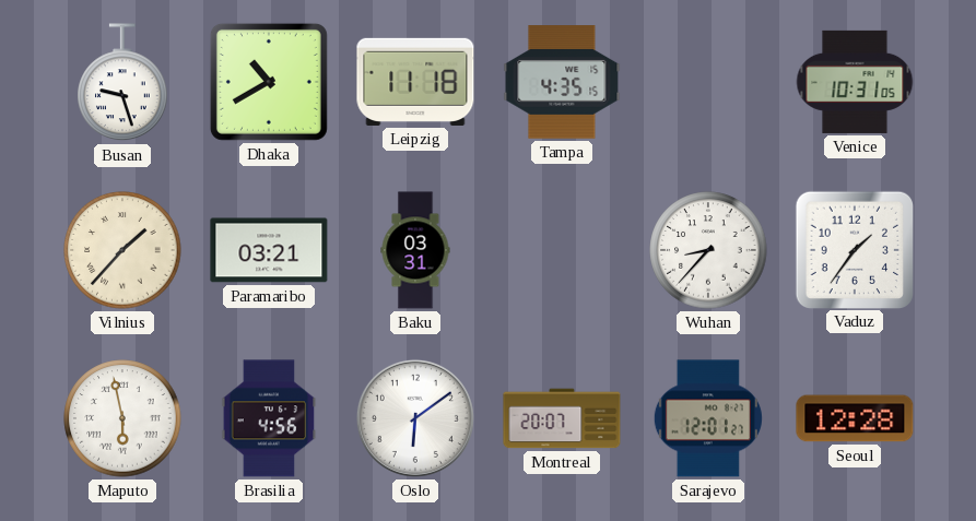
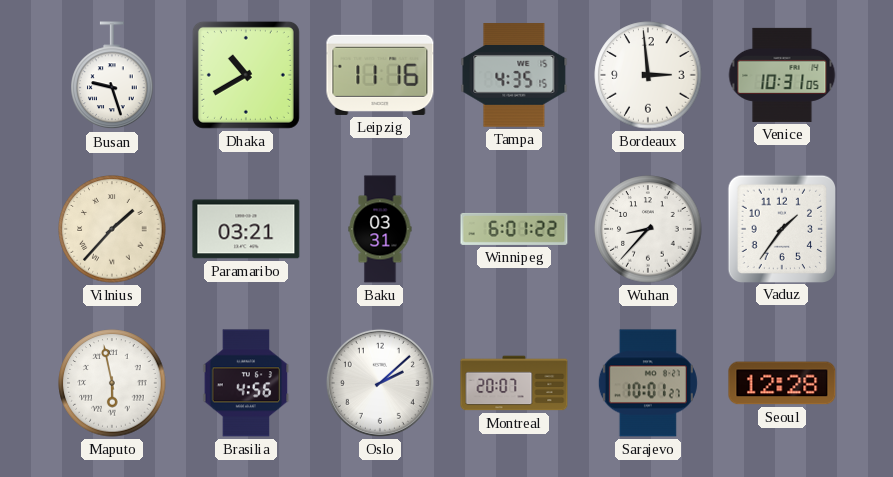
Leipzig: 11:18 -> 11:16 (380, 75)
Bordeaux: none -> 2:59 (648, 75)
Winnipeg: none -> 6:01 (514, 229)
Oslo: 6:09 -> 2:08 (380, 383)
Sarajevo: 12:01 -> 10:01 (648, 383)
